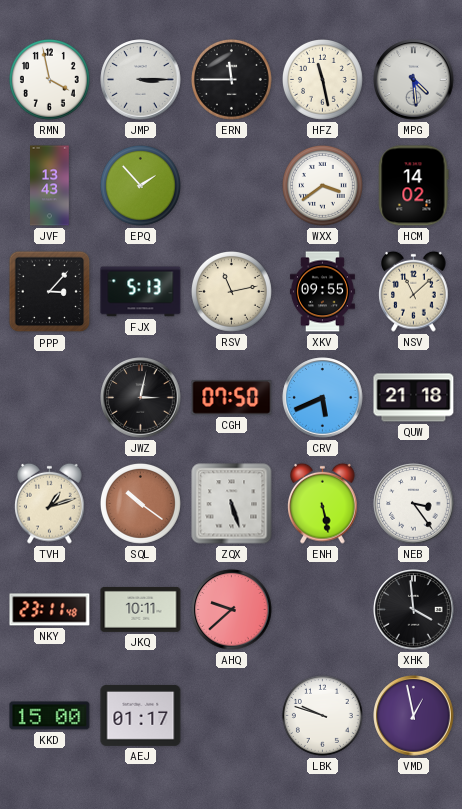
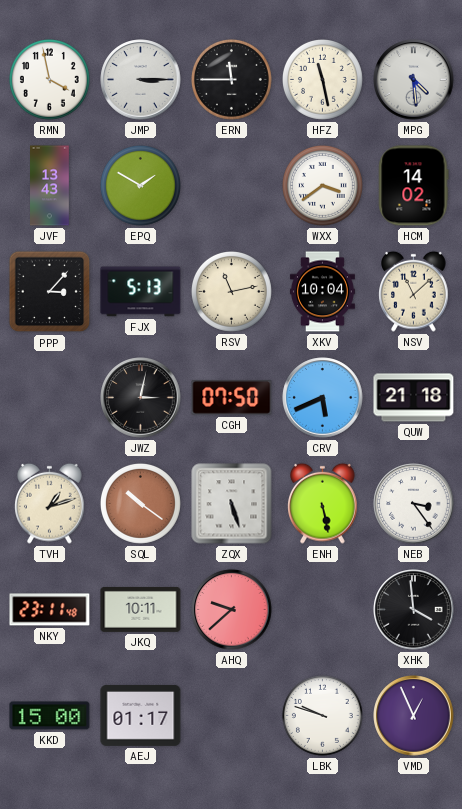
EPQ: 1:53 -> 1:50 (140, 185)
XKV: 09:55 -> 10:04 (322, 292)
VMD: 12:58 -> 12:56 (414, 716)
